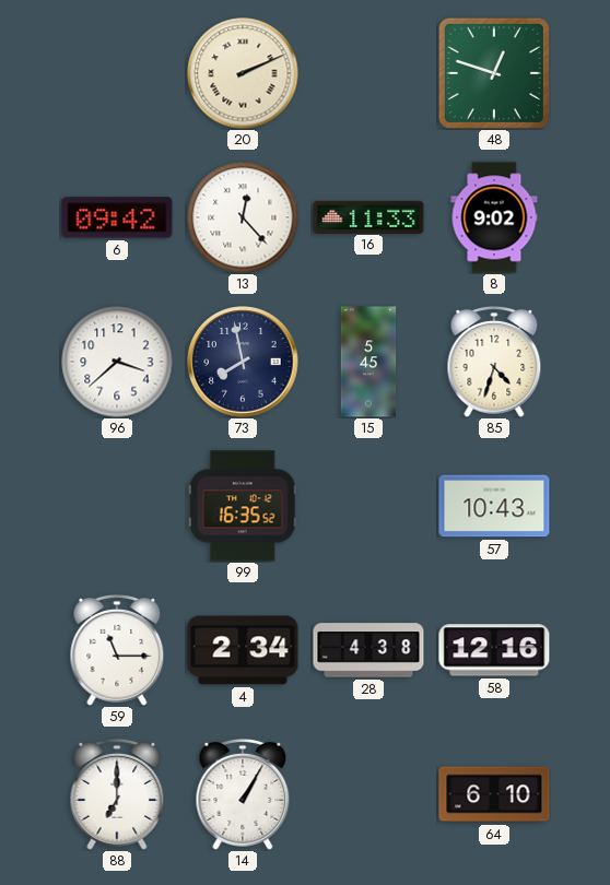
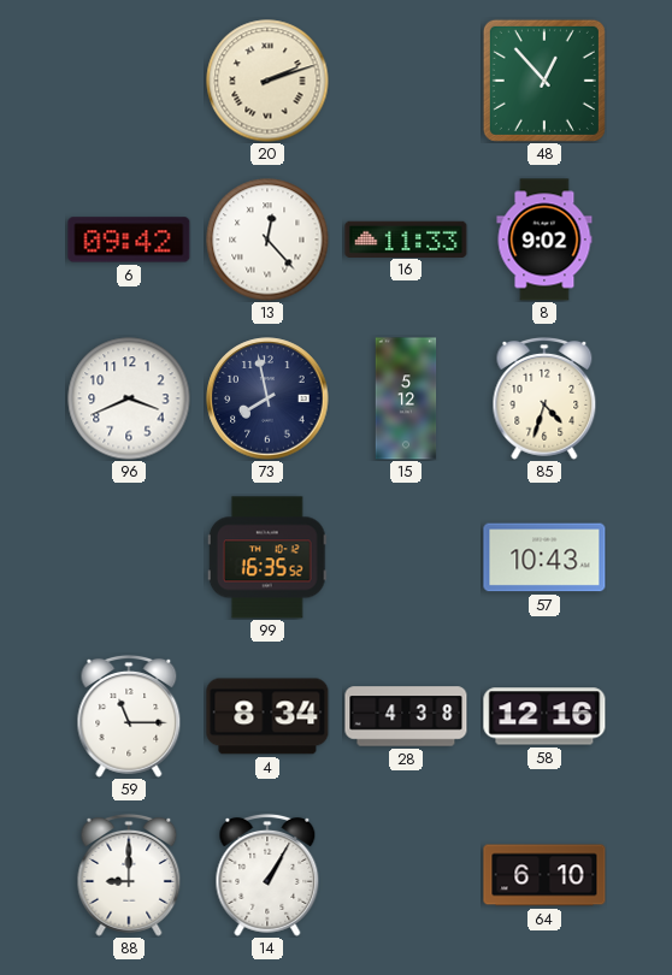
20: 2:11 -> 2:12 (267, 81)
48: 12:48 -> 12:53 (544, 81)
96: 3:38 -> 3:41 (129, 398)
15: 5:45 -> 5:12 (406, 398)
4: 2:34 -> 8:34 (267, 716)
88: 7:00 -> 9:00 (129, 875)
